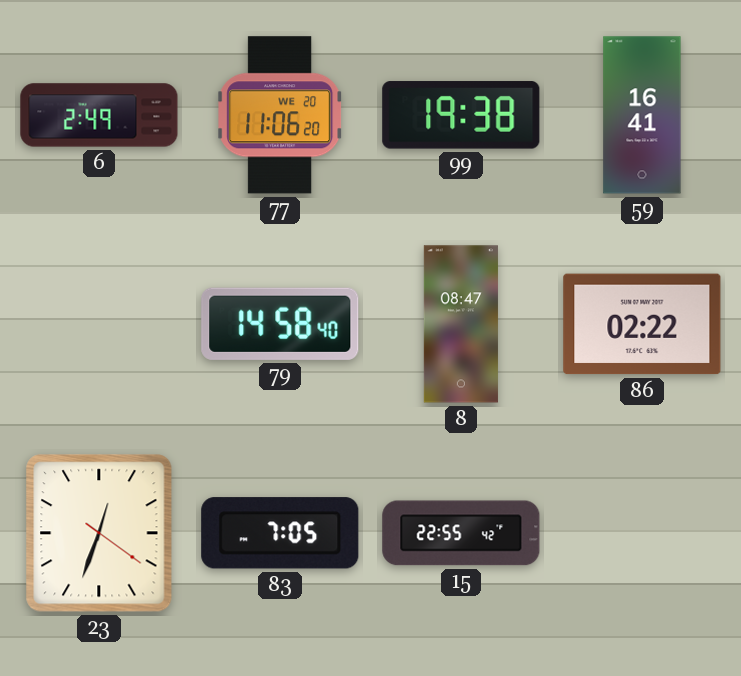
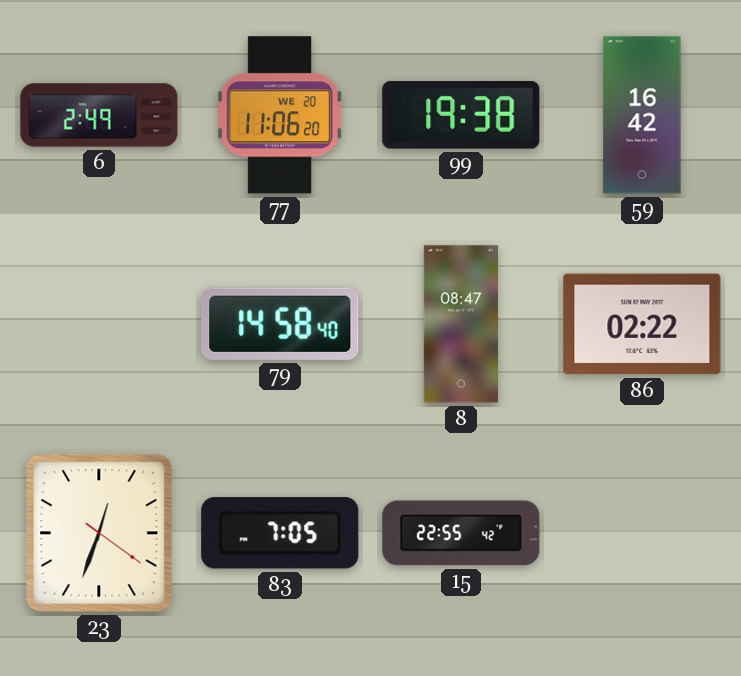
59: 16:41 -> 16:42 (642, 115)
